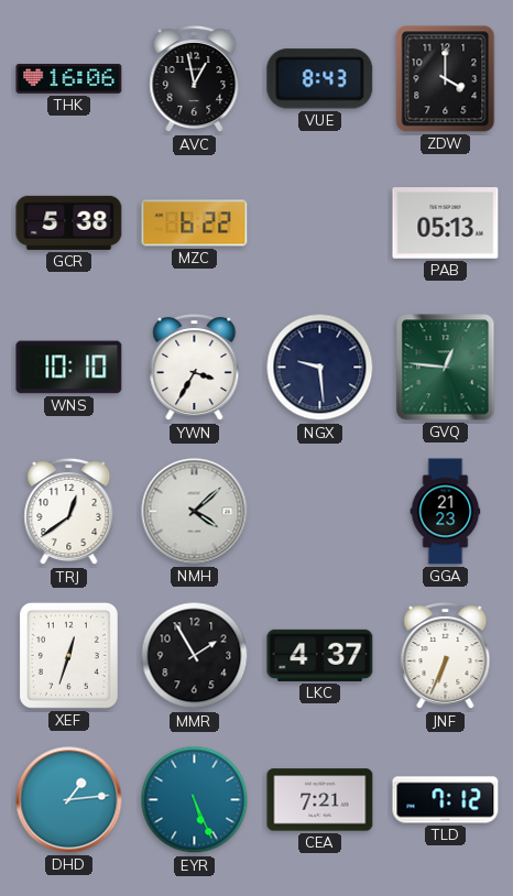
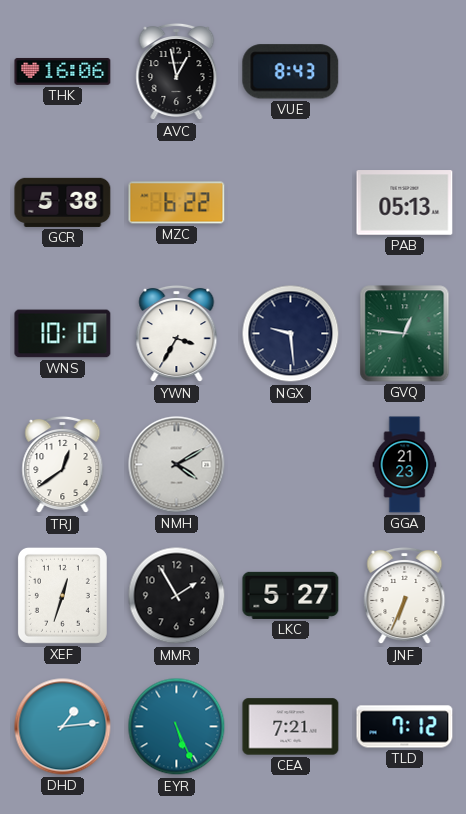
ZDW: 4:00 -> none (446, 79)
NMH: 4:08 -> 4:10 (177, 465)
LKC: 4:37 -> 5:27 (291, 595)
